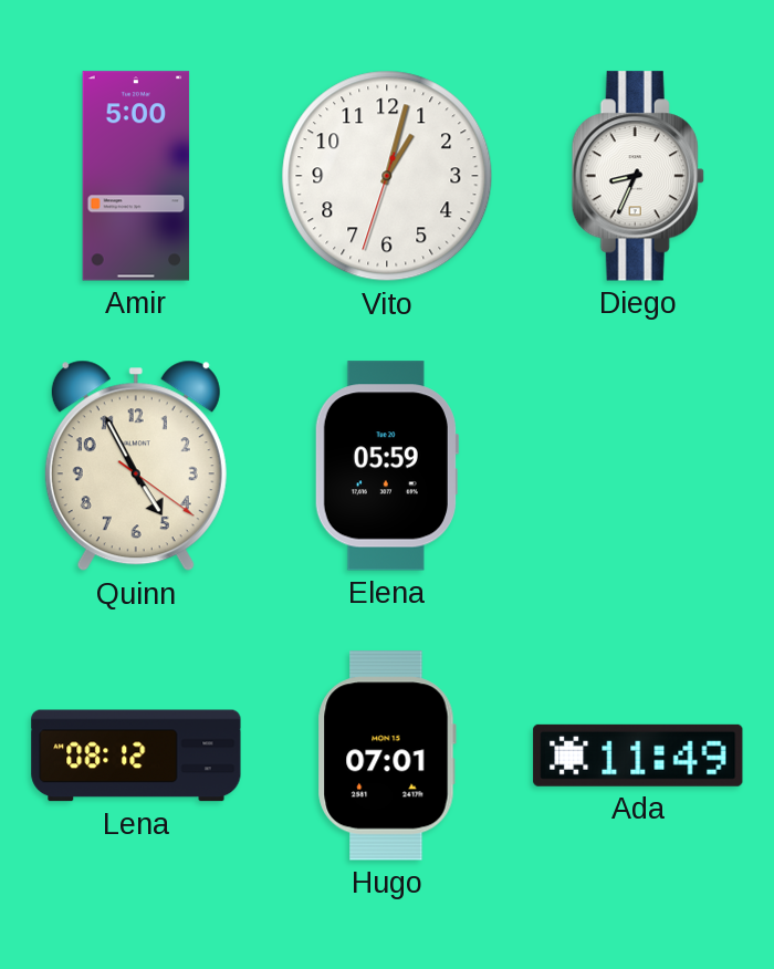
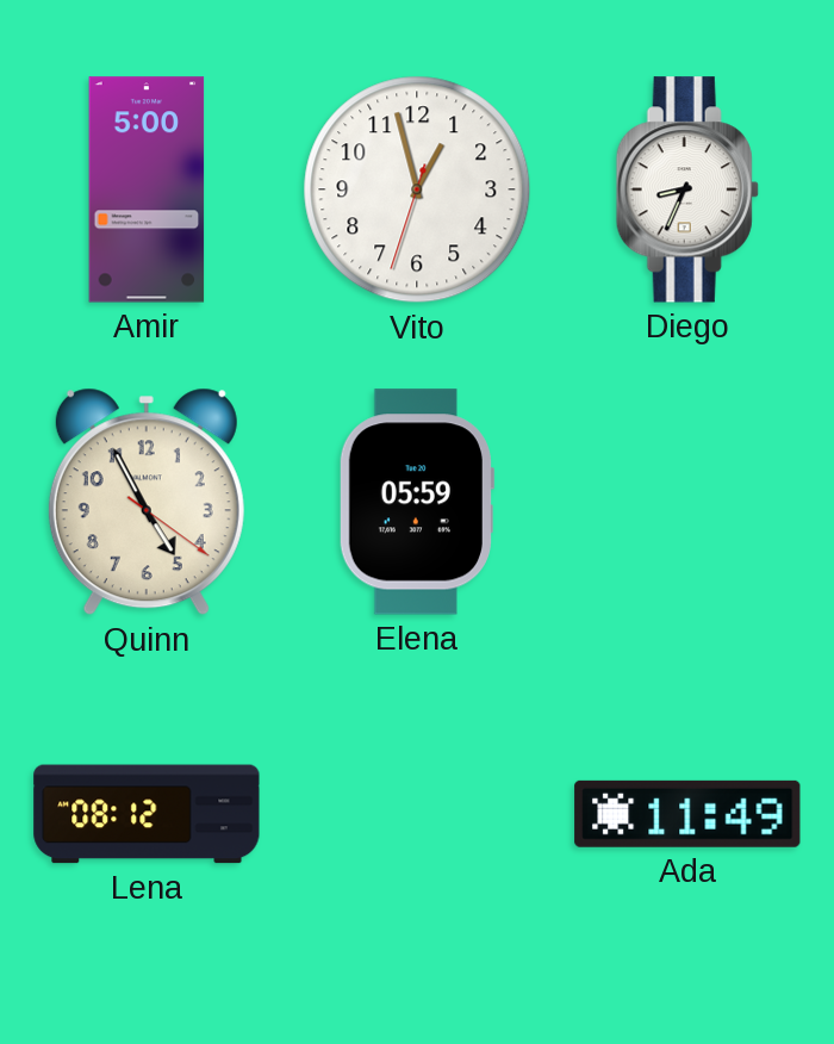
Vito: 1:02 -> 12:57 (417, 189)
Hugo: 07:01 -> none (387, 756)
